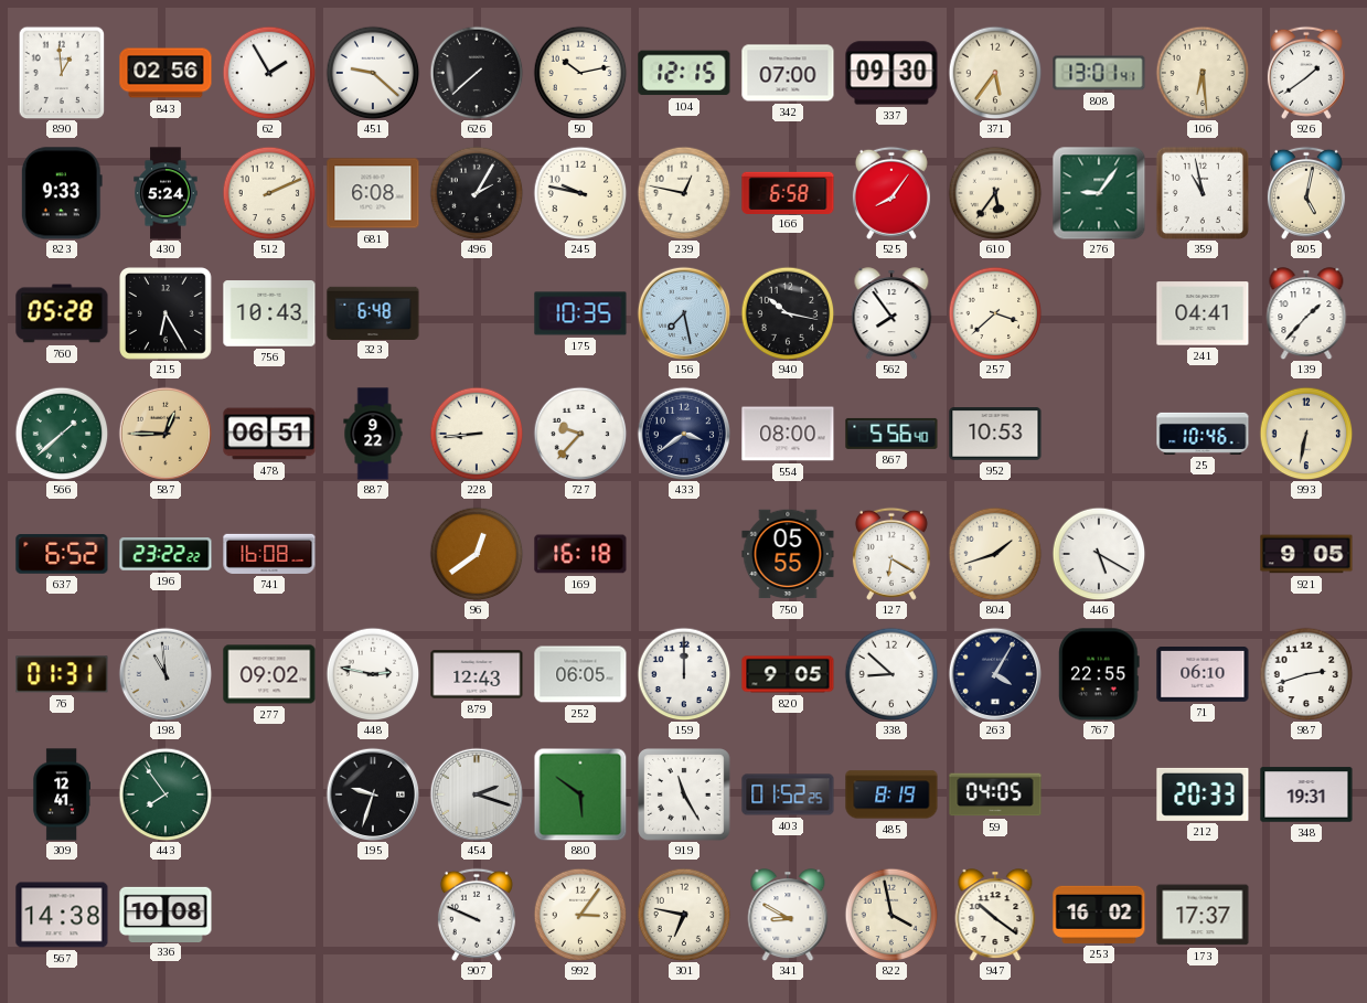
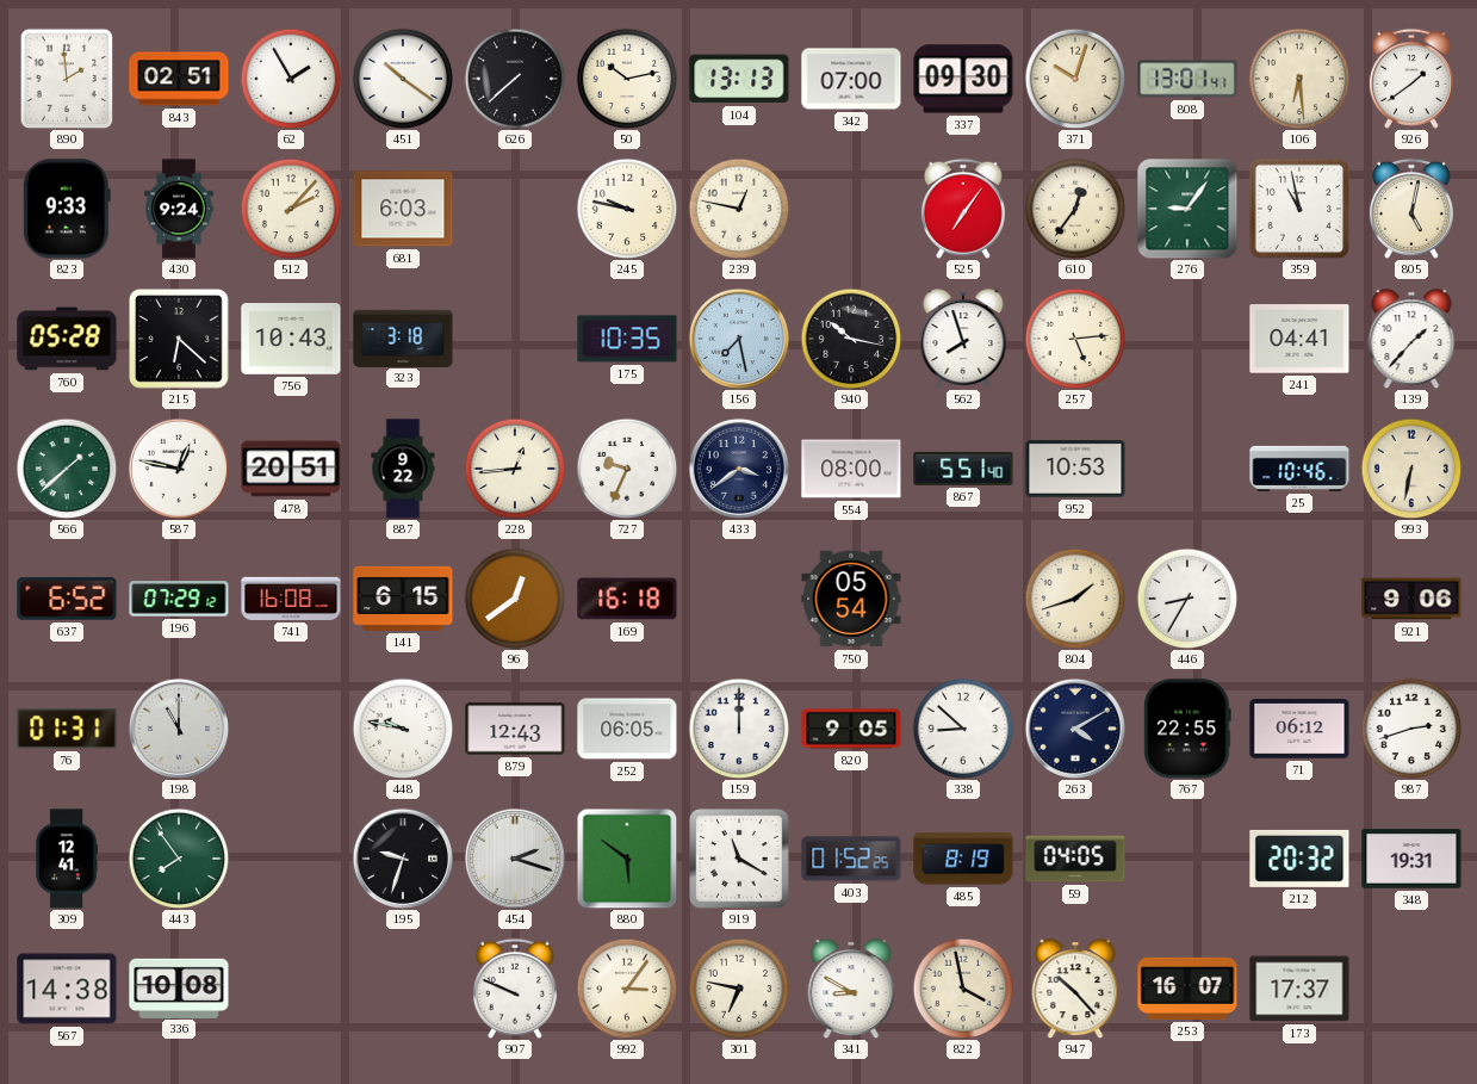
890: 12:59 -> 1:59 (67, 79)
843: 02:56 -> 02:51 (179, 79)
451: 9:22 -> 10:21 (403, 79)
104: 12:15 -> 13:13 (739, 79)
371: 5:36 -> 10:03 (1075, 79)
430: 5:24 -> 9:24 (179, 209)
512: 2:11 -> 2:07 (291, 209)
681: 6:08 -> 6:03 (403, 209)
496: 2:05 -> none (477, 193)
166: 6:58 -> none (788, 192)
525: 8:06 -> 7:06 (963, 209)
610: 5:36 -> 12:36 (1075, 209)
215: 6:25 -> 6:22 (180, 340)
323: 6:48 -> 3:18 (403, 337)
562: 7:54 -> 7:57 (963, 339)
257: 3:38 -> 5:14 (1075, 339)
587: 12:45 -> 12:47 (178, 467)
587 dial: champagne -> white (178, 467)
478: 06:51 -> 20:51 (291, 469)
228: 8:44 -> 12:44 (515, 469)
727: 9:37 -> 9:34 (627, 469)
867: 5:56 -> 5:51 (963, 469)
196: 23:22 -> 07:29 (179, 599)
141: none -> 6:15 (403, 599)
750: 05:55 -> 05:54 (851, 599)
127: 6:20 -> none (891, 554)
446: 5:20 -> 8:35 (1187, 599)
921: 9:05 -> 9:06 (1411, 599)
198: 10:59 -> 11:00 (178, 727)
277: 09:02 -> none (269, 674)
448: 2:47 -> 9:47 (403, 729)
263: 4:05 -> 4:10 (1074, 727)
71: 06:10 -> 06:12 (1299, 730)
919: 11:25 -> 11:20 (740, 860)
212: 20:33 -> 20:32 (1299, 859)
947: 10:21 -> 10:23 (1075, 989)
253: 16:02 -> 16:07 (1187, 989)
